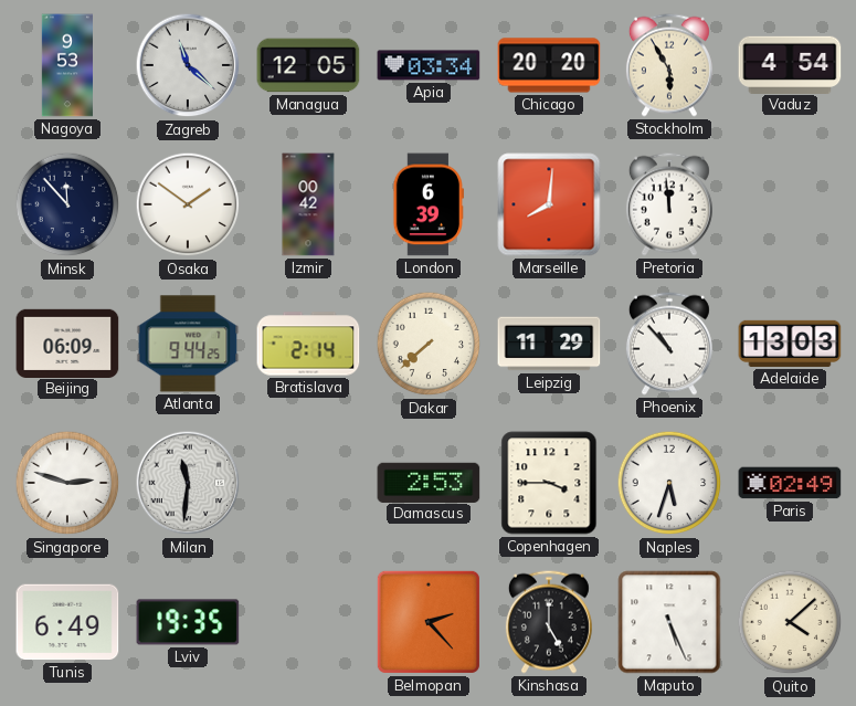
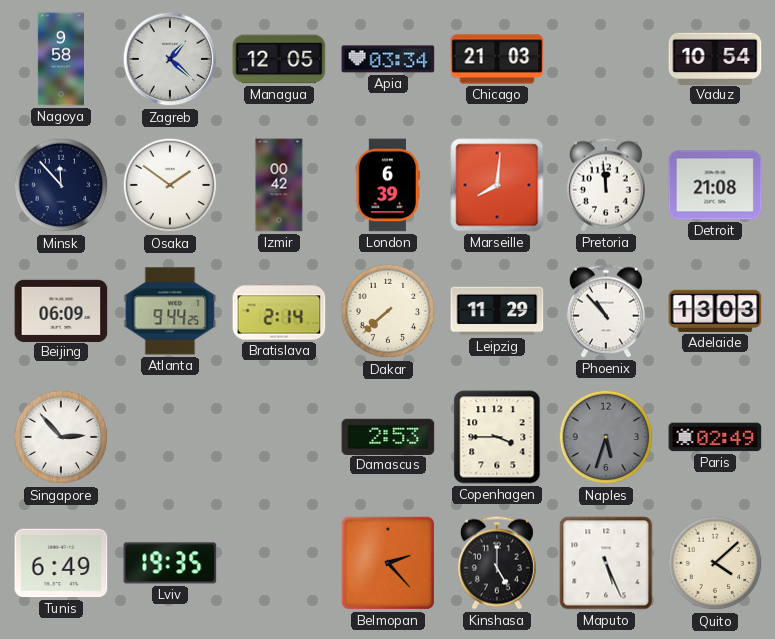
Nagoya: 9:53 -> 9:58 (60, 59)
Zagreb: 11:22 -> 1:22 (170, 59)
Chicago: 20:20 -> 21:03 (497, 59)
Stockholm: 5:55 -> none (669, 65)
Vaduz: 4:54 -> 10:54 (715, 58)
Detroit: none -> 21:08 (715, 185)
Singapore: 2:48 -> 2:53 (61, 437)
Milan: 11:31 -> none (188, 483)
Naples dial: white -> grey (606, 437)
